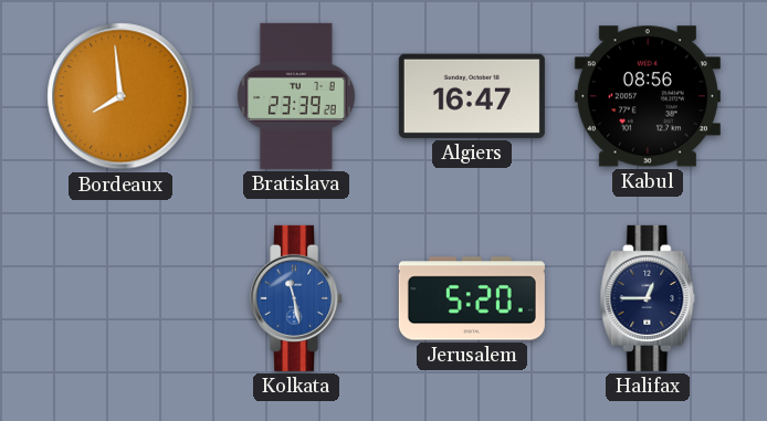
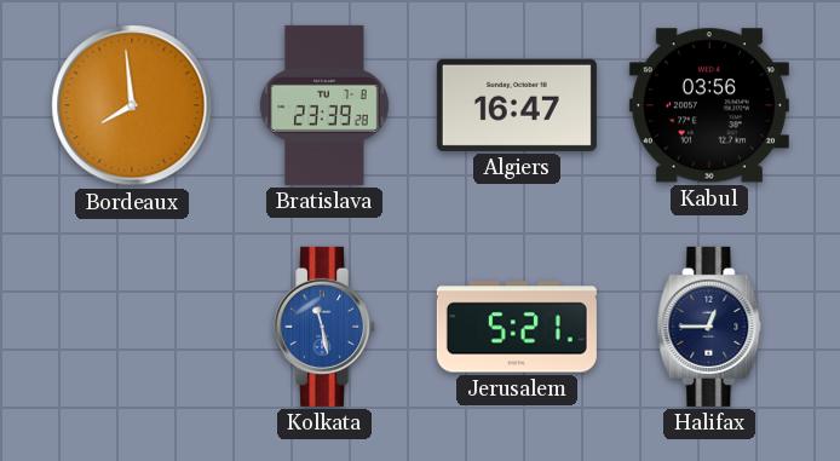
Kabul: 08:56 -> 03:56 (709, 105)
Jerusalem: 5:20 -> 5:21 (517, 327)
